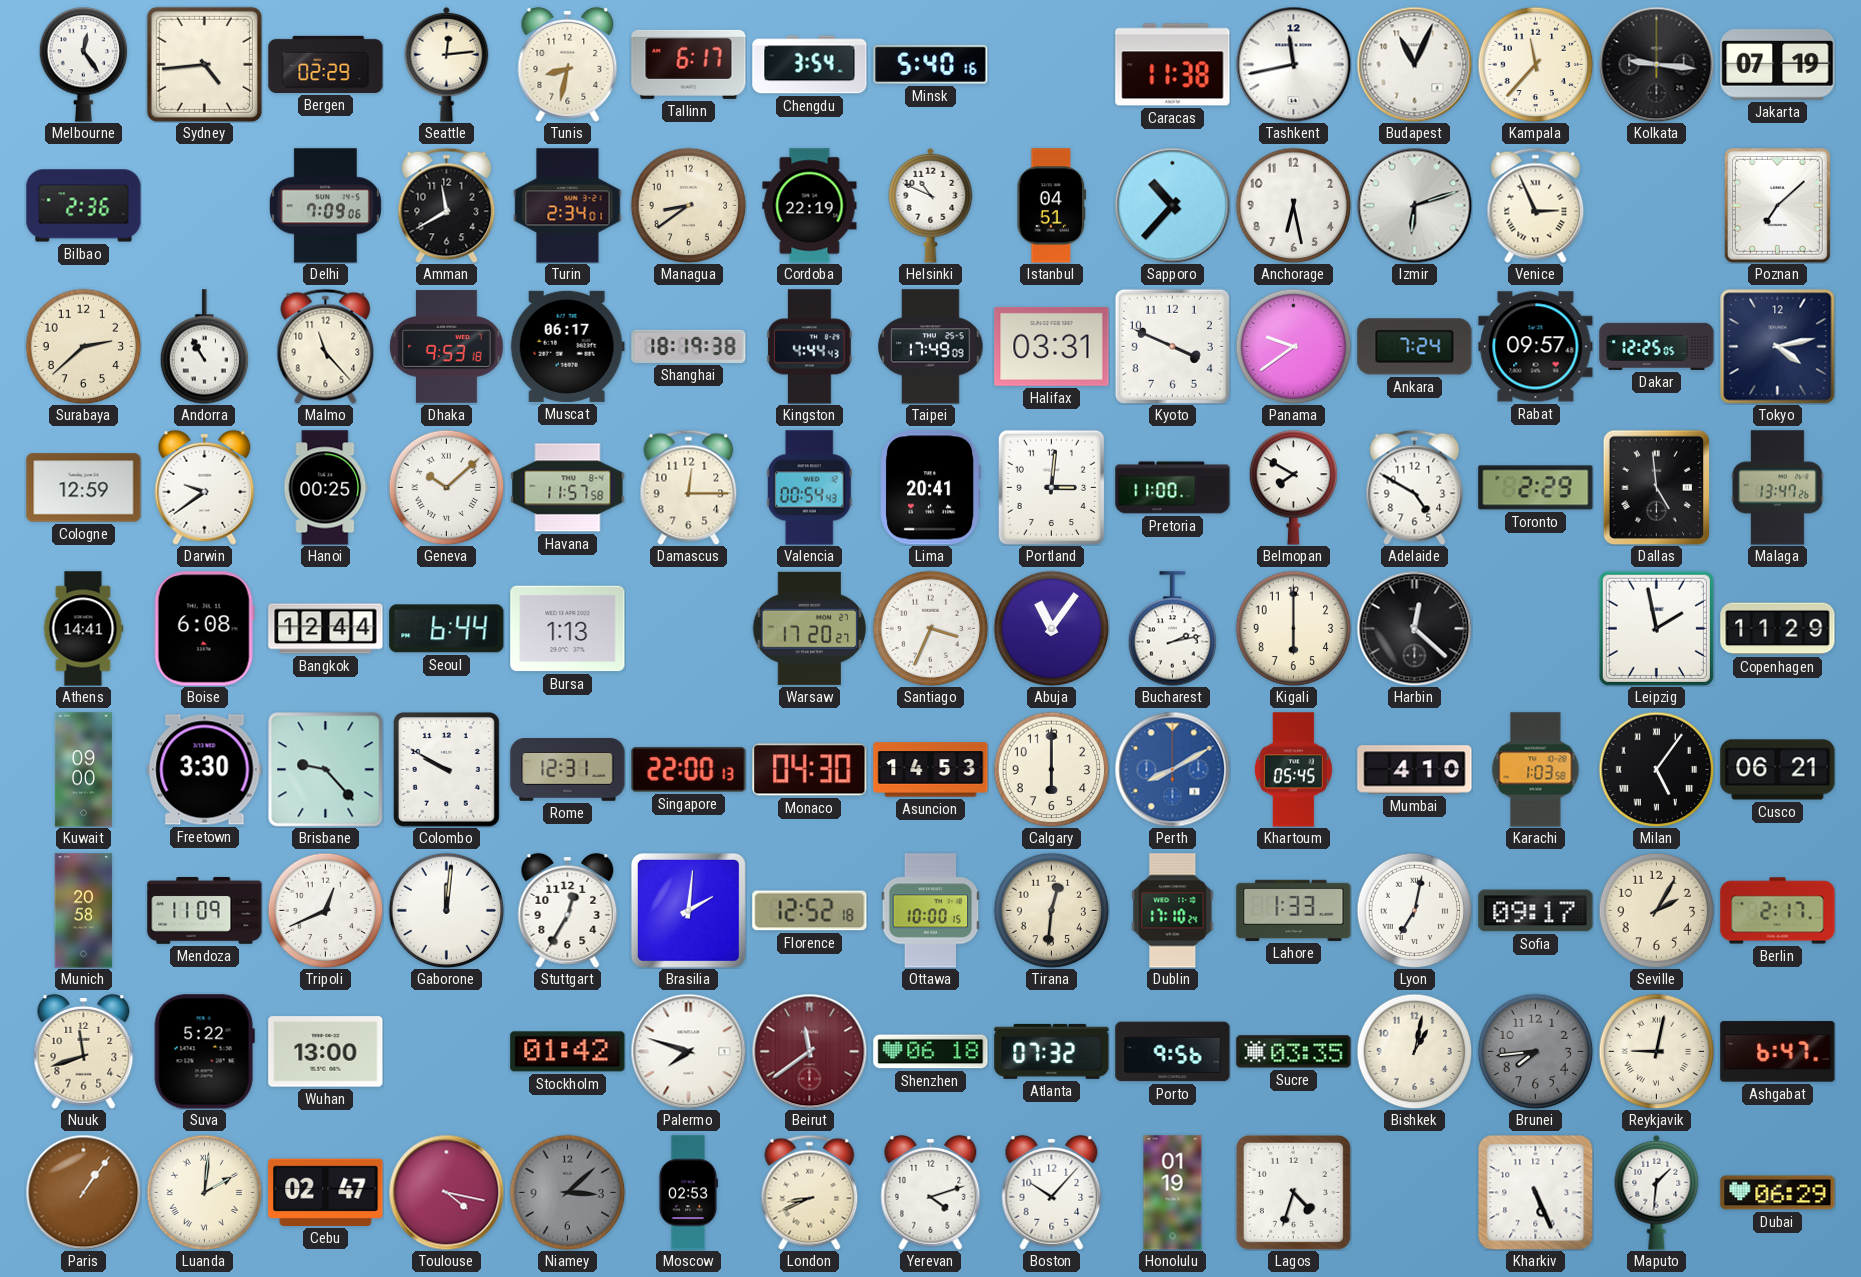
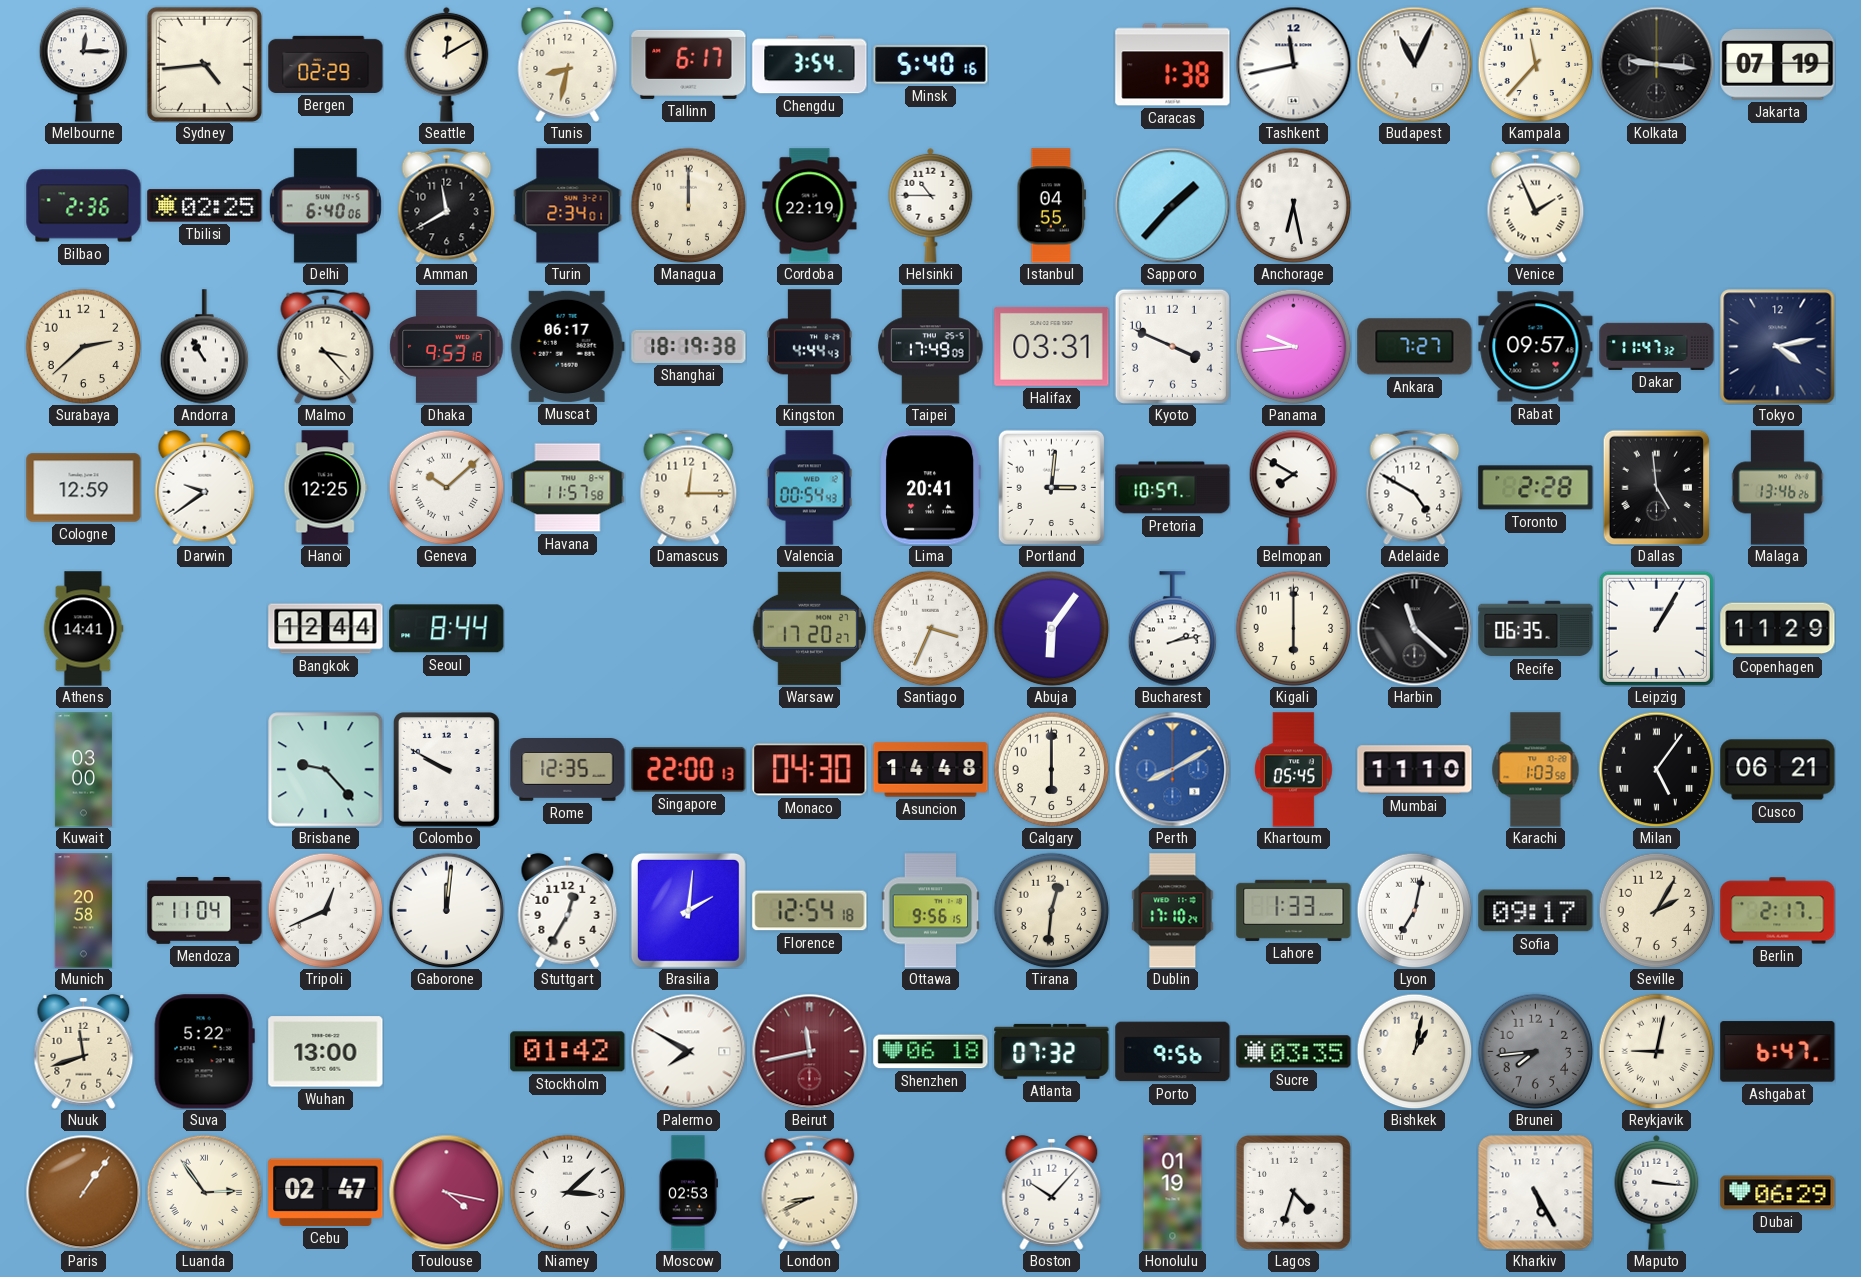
Melbourne: 12:24 -> 12:15 (84, 65)
Seattle: 12:14 -> 12:10 (447, 64)
Caracas: 11:38 -> 1:38 (1173, 65)
Tbilisi: none -> 02:25 (205, 206)
Delhi: 7:09 -> 6:40 (325, 206)
Managua: 8:39 -> 12:00 (688, 205)
Helsinki: 10:49 -> 10:45 (931, 205)
Istanbul: 04:51 -> 04:55 (1052, 206)
Sapporo: 10:37 -> 1:37 (1172, 205)
Izmir: 6:12 -> none (1414, 205)
Venice: 2:56 -> 1:56 (1536, 205)
Poznan: 7:08 -> none (1777, 205)
Malmo: 11:23 -> 3:23 (326, 346)
Panama: 9:39 -> 9:44 (1293, 346)
Ankara: 7:24 -> 7:27 (1415, 347)
Dakar: 12:25 -> 11:47 (1657, 346)
Hanoi: 00:25 -> 12:25 (326, 488)
Pretoria: 11:00 -> 10:57 (1173, 488)
Toronto: 2:29 -> 2:28 (1536, 488)
Malaga: 13:47 -> 13:46 (1778, 488)
Boise: 6:08 -> none (204, 629)
Seoul: 6:44 -> 8:44 (447, 629)
Bursa: 1:13 -> none (568, 629)
Abuja: 11:06 -> 6:06 (1051, 628)
Harbin: 12:22 -> 11:22 (1414, 628)
Recife: none -> 06:35 (1536, 629)
Leipzig: 1:58 -> 1:05 (1656, 628)
Kuwait: 09:00 -> 03:00 (83, 770)
Freetown: 3:30 -> none (205, 770)
Rome: 12:31 -> 12:35 (568, 770)
Asuncion: 14:53 -> 14:48 (931, 770)
Mumbai: 4:10 -> 11:10 (1415, 770)
Mendoza: 11:09 -> 11:04 (205, 911)
Florence: 12:52 -> 12:54 (810, 911)
Ottawa: 10:00 -> 9:56 (931, 911)
Palermo: 7:48 -> 7:50 (688, 1051)
Beirut: 11:39 -> 11:43 (809, 1051)
Luanda: 2:01 -> 2:54 (204, 1192)
Niamey dial: grey -> white (567, 1192)
Yerevan: 4:12 -> none (931, 1192)
Kharkiv: 5:26 -> 5:25 (1535, 1192)
Maputo: 1:31 -> 3:16 (1657, 1192)
